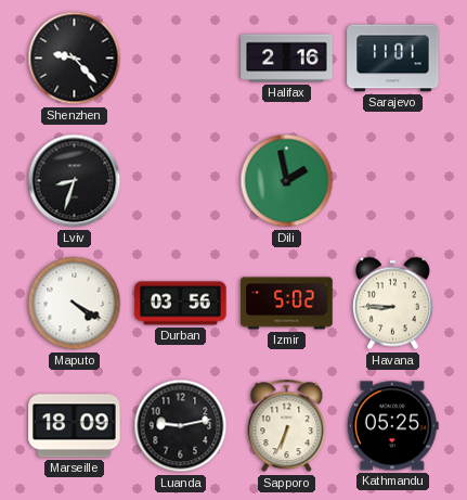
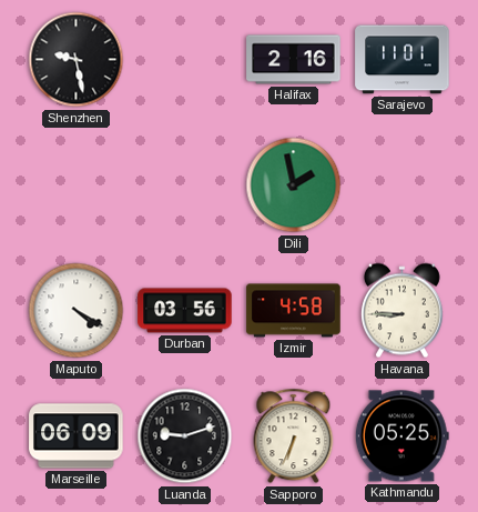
Shenzhen: 9:23 -> 9:28 (77, 60)
Lviv: 8:33 -> none (75, 181)
Izmir: 5:02 -> 4:58 (294, 311)
Marseille: 18:09 -> 06:09 (77, 436)
Luanda: 9:13 -> 9:12 (185, 436)
